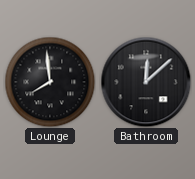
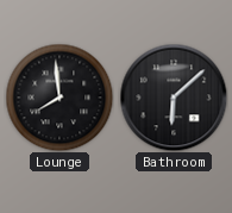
Bathroom: 12:08 -> 6:08 (174, 98)
